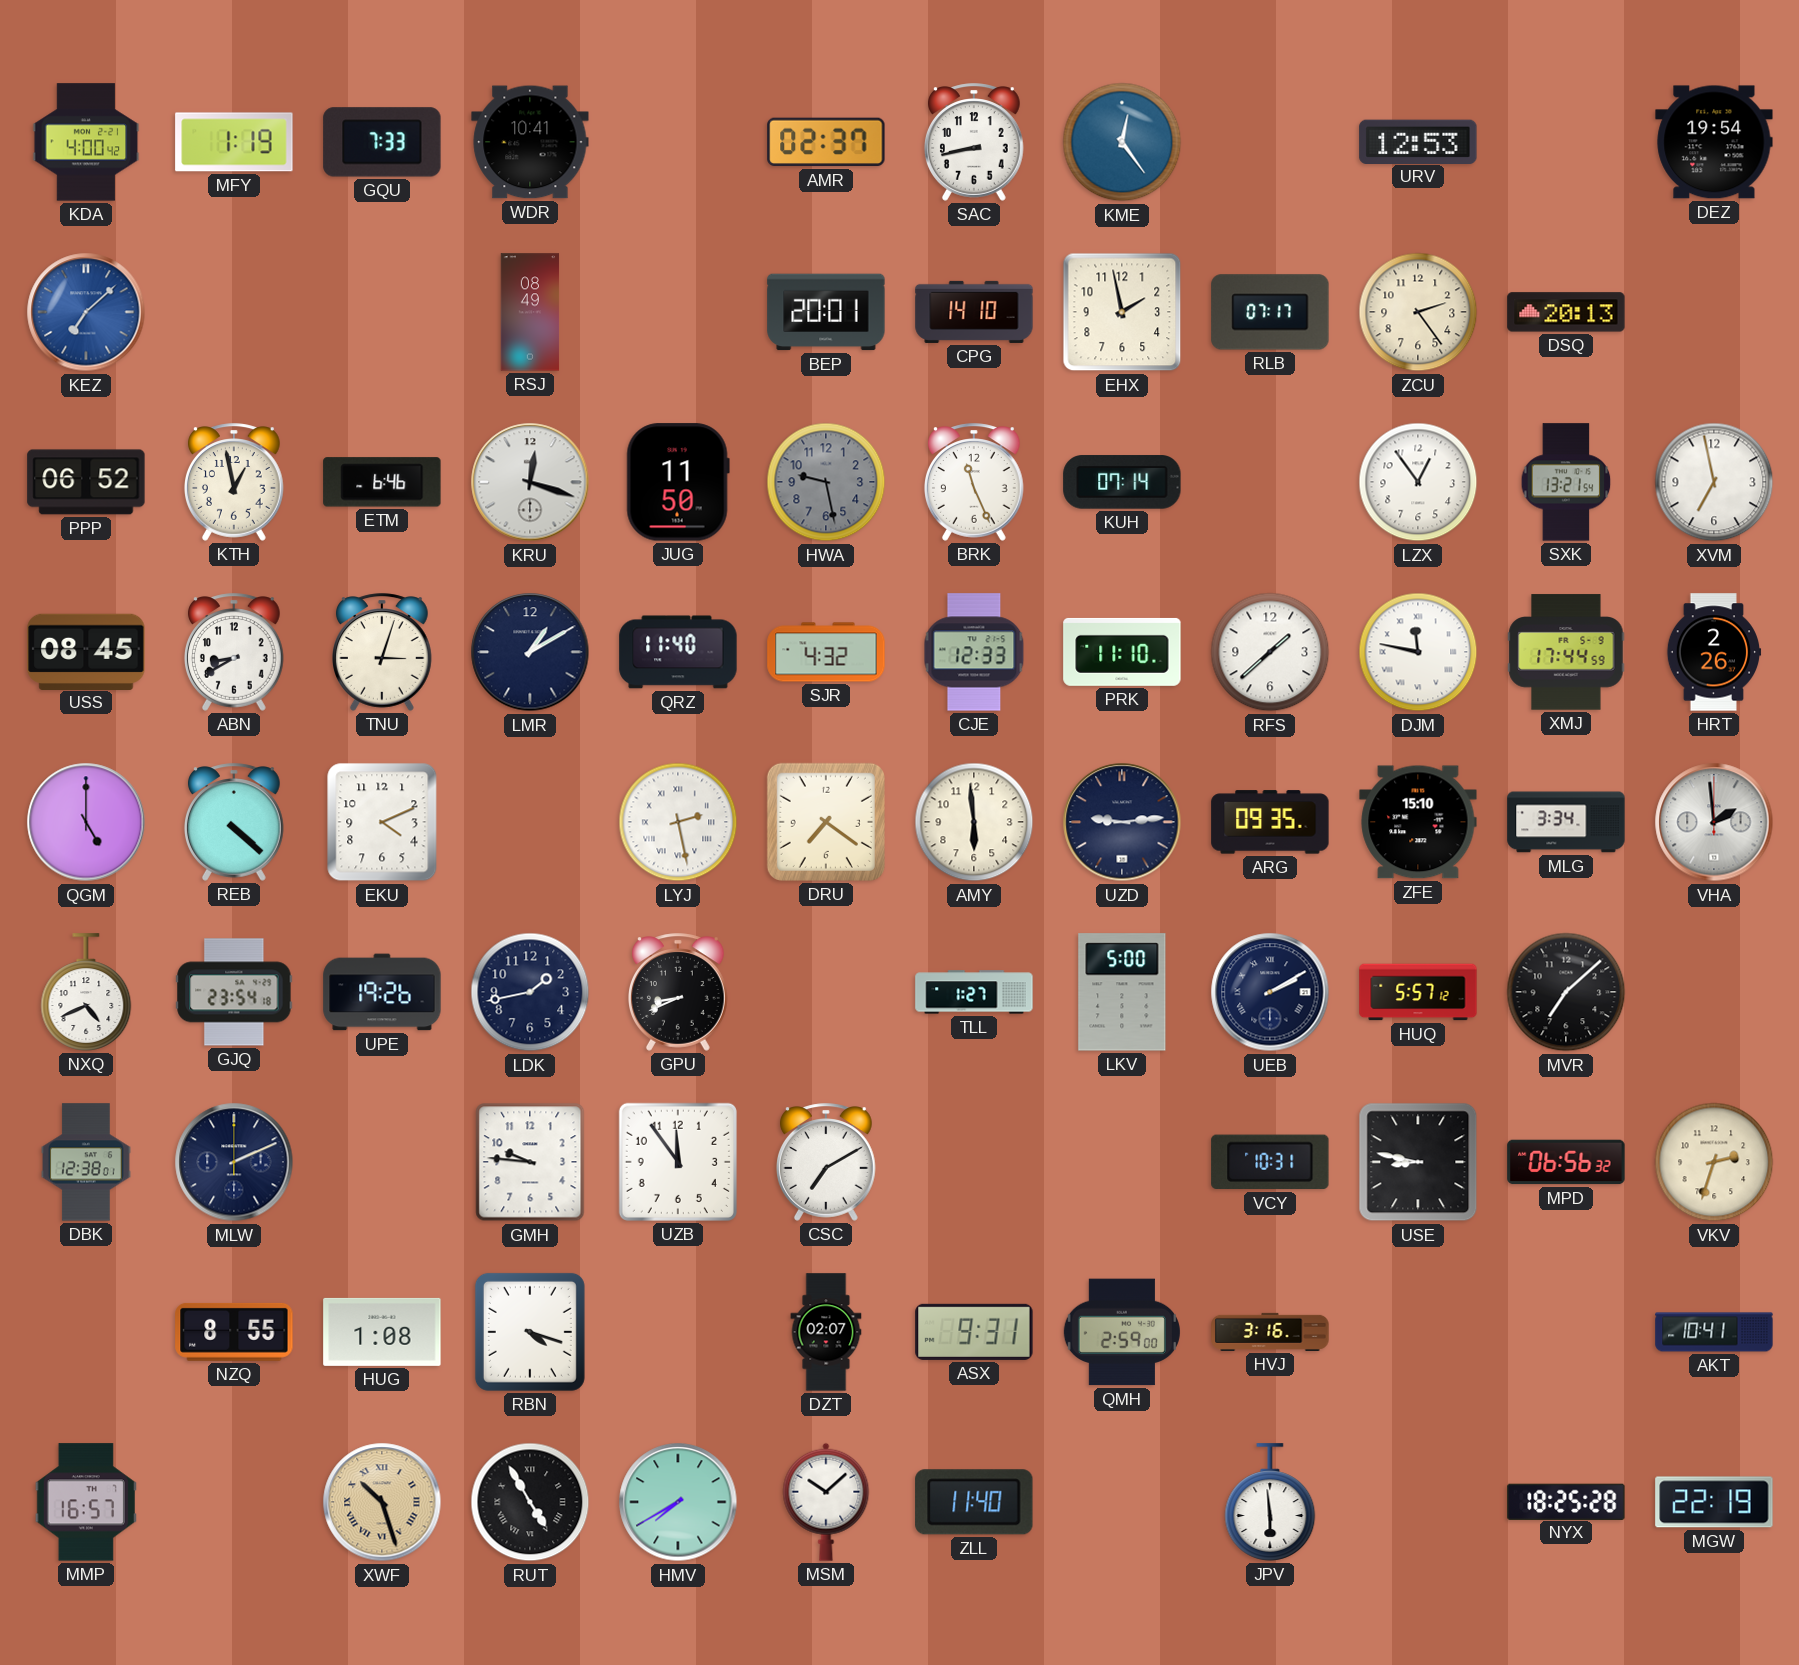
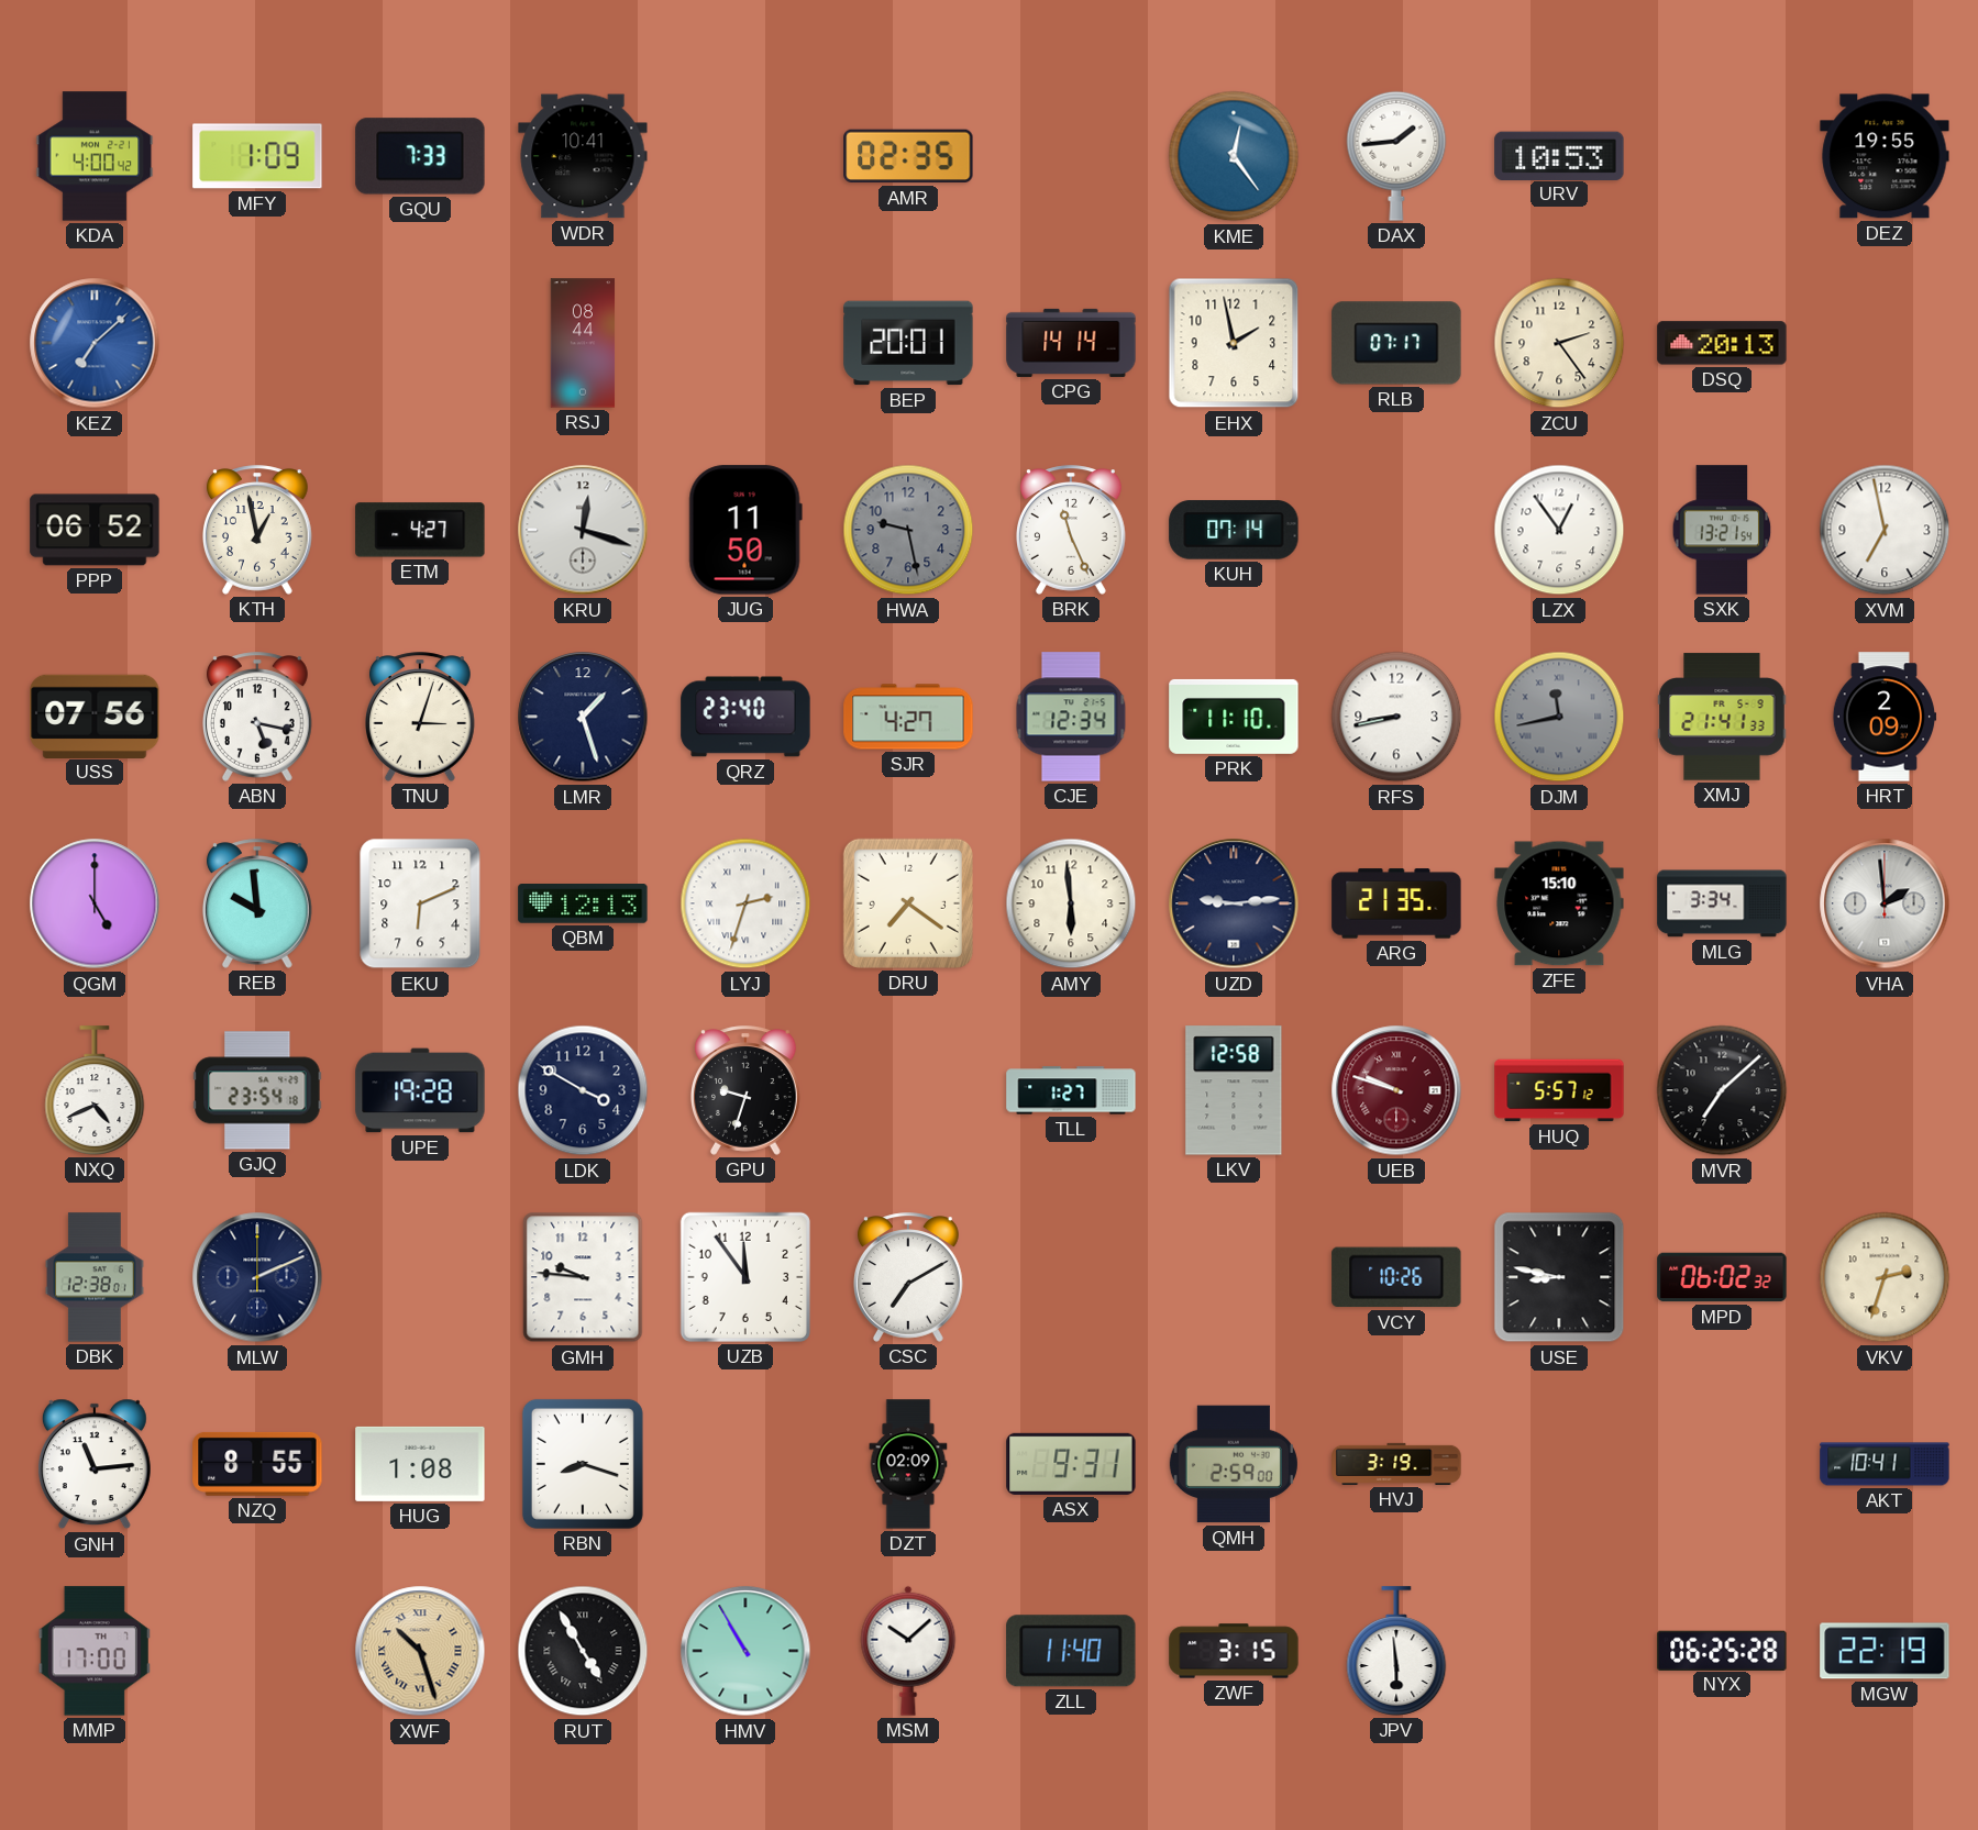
MFY: 1:19 -> 1:09 (257, 156)
AMR: 02:37 -> 02:35 (908, 156)
SAC: 8:43 -> none (975, 142)
DAX: none -> 1:44 (1396, 156)
URV: 12:53 -> 10:53 (1559, 155)
DEZ: 19:54 -> 19:55 (1885, 156)
RSJ: 08:49 -> 08:44 (583, 343)
CPG: 14:10 -> 14:14 (1071, 343)
ETM: 6:46 -> 4:27 (420, 530)
USS: 08:45 -> 07:56 (95, 716)
ABN: 8:40 -> 5:17 (258, 717)
LMR: 1:10 -> 1:27 (583, 717)
QRZ: 11:40 -> 23:40 (745, 717)
SJR: 4:32 -> 4:27 (908, 717)
CJE: 12:33 -> 12:34 (1071, 717)
RFS: 1:38 -> 8:43 (1396, 717)
DJM: 11:47 -> 11:43 (1559, 717)
DJM dial: white -> grey (1559, 717)
XMJ: 17:44 -> 21:41 (1722, 717)
HRT: 2:26 -> 2:09 (1885, 717)
REB: 4:22 -> 9:59 (258, 903)
EKU: 4:11 -> 6:11 (420, 903)
QBM: none -> 12:13 (583, 903)
LYJ: 2:28 -> 2:33 (745, 903)
ARG: 09:35 -> 21:35 (1396, 903)
UPE: 19:26 -> 19:28 (420, 1090)
LDK: 1:43 -> 3:50 (583, 1090)
GPU: 8:41 -> 9:33 (747, 1090)
LKV: 5:00 -> 12:58 (1234, 1090)
UEB: 2:10 -> 9:48 (1396, 1090)
UEB dial: navy -> burgundy (1396, 1090)
VCY: 10:31 -> 10:26 (1396, 1277)
MPD: 06:56 -> 06:02 (1722, 1277)
GNH: none -> 11:14 (95, 1464)
RBN: 4:18 -> 8:18 (583, 1464)
DZT: 02:07 -> 02:09 (908, 1464)
HVJ: 3:16 -> 3:19 (1396, 1464)
MMP: 16:57 -> 17:00 (95, 1651)
HMV: 7:40 -> 10:55 (745, 1651)
ZWF: none -> 3:15 (1234, 1651)
NYX: 18:25 -> 06:25 (1722, 1650)
